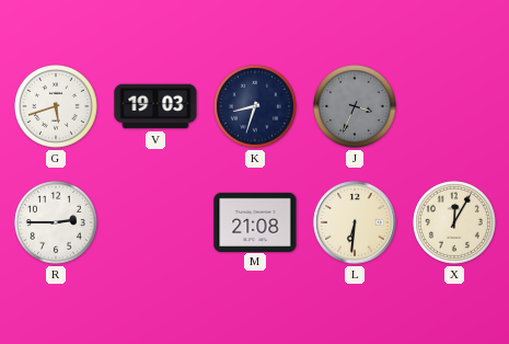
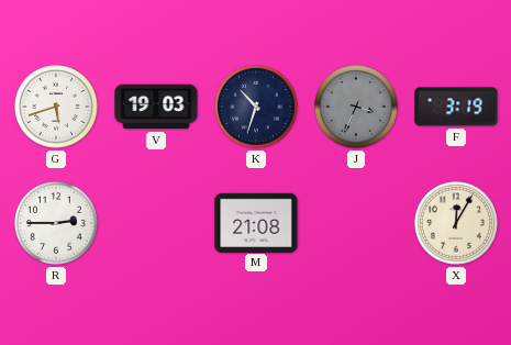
K: 8:33 -> 10:33 (257, 108)
F: none -> 3:19 (456, 107)
L: 6:31 -> none (355, 222)
